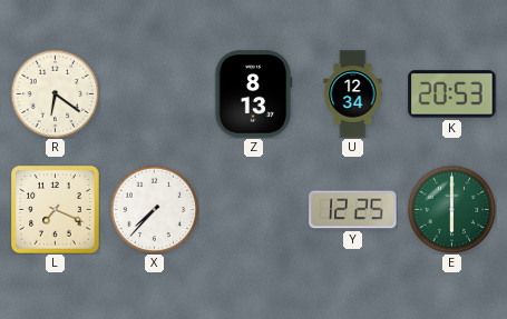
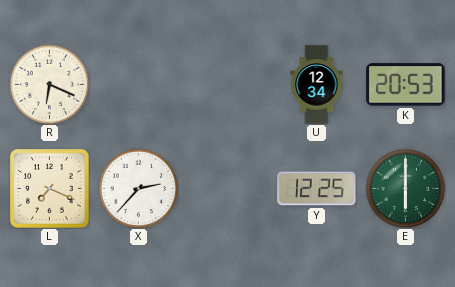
R: 6:21 -> 6:19 (49, 84)
Z: 8:13 -> none (253, 94)
X: 7:37 -> 2:37 (138, 188)
